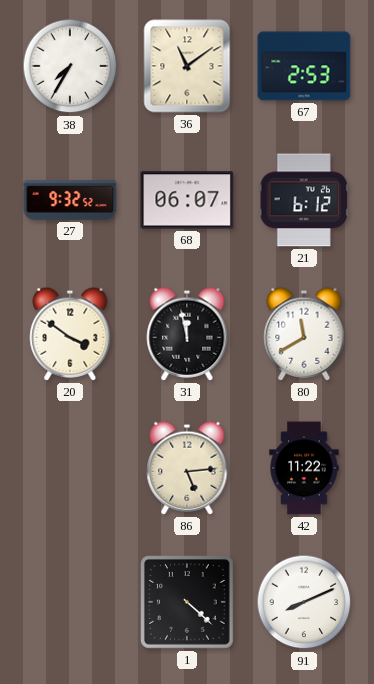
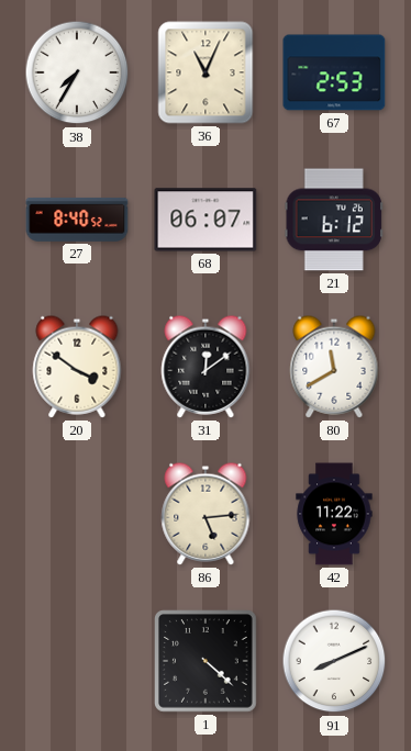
36: 11:09 -> 11:04 (205, 72)
27: 9:32 -> 8:40 (77, 220)
31: 11:58 -> 12:09 (205, 367)
